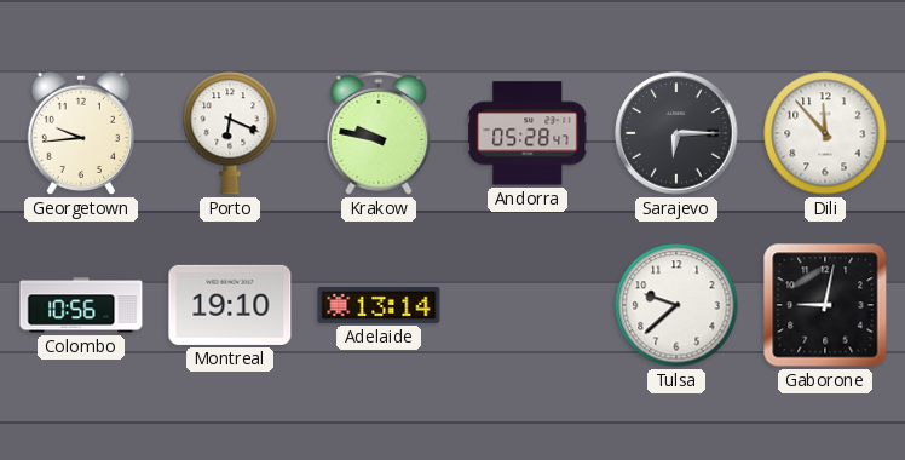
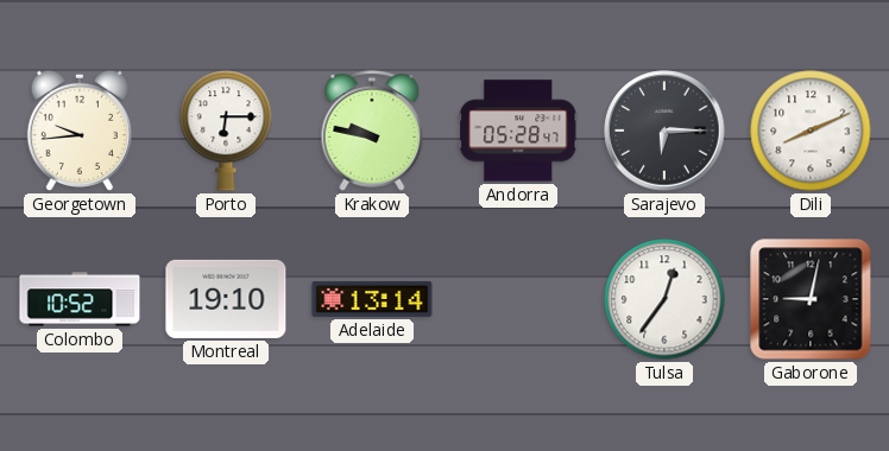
Porto: 6:19 -> 6:15 (226, 131)
Dili: 11:53 -> 8:11 (811, 131)
Colombo: 10:56 -> 10:52 (80, 299)
Tulsa: 9:38 -> 12:36 (664, 299)
